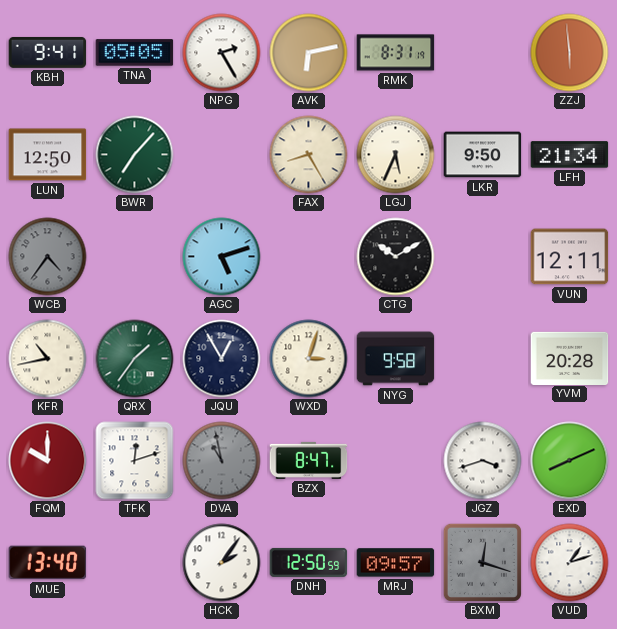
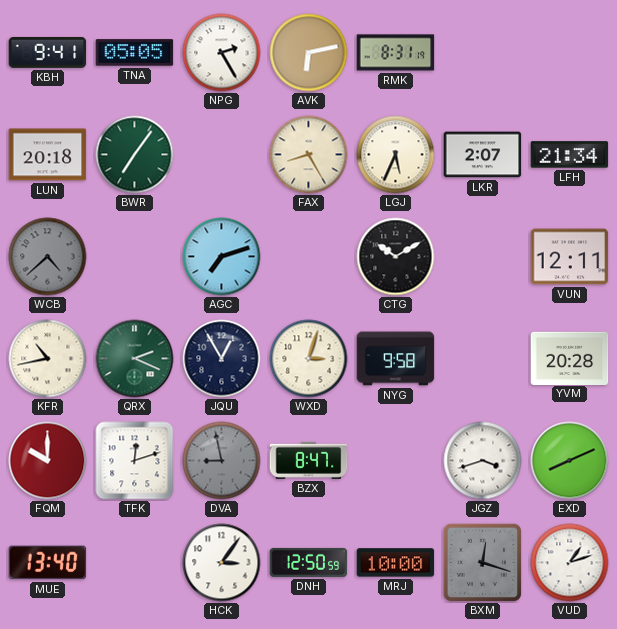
ZZJ: 5:59 -> none (570, 53)
LUN: 12:50 -> 20:18 (48, 155)
BWR: 7:07 -> 7:06 (135, 155)
LKR: 9:50 -> 2:07 (483, 155)
WCB: 4:36 -> 4:38 (48, 257)
AGC: 5:12 -> 7:12 (222, 257)
QRX: 1:36 -> 2:19 (135, 359)
DVA: 10:58 -> 8:58 (222, 461)
HCK: 2:06 -> 3:06 (222, 563)
MRJ: 09:57 -> 10:00 (396, 563)
